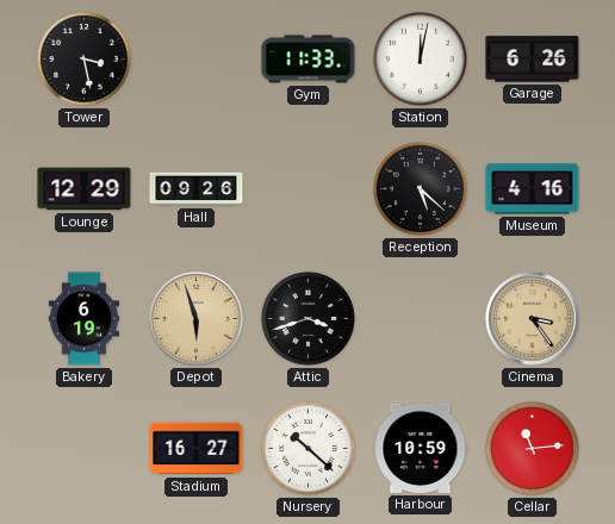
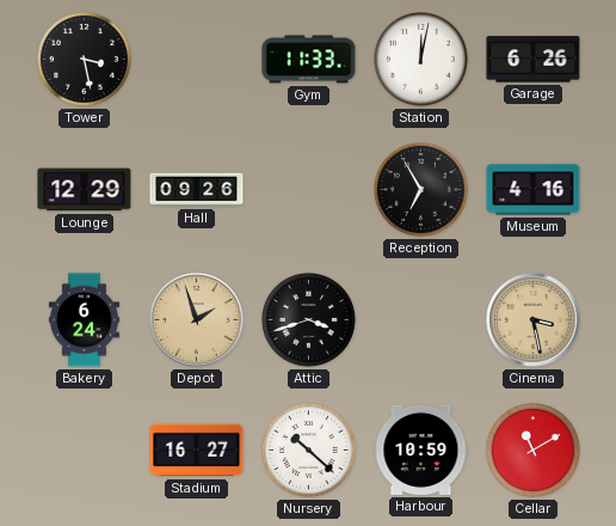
Reception: 5:22 -> 6:55 (420, 189)
Bakery: 6:19 -> 6:24 (84, 320)
Depot: 5:57 -> 1:57 (197, 320)
Cinema: 3:24 -> 3:28 (534, 320)
Cellar: 11:14 -> 11:10 (532, 449)
